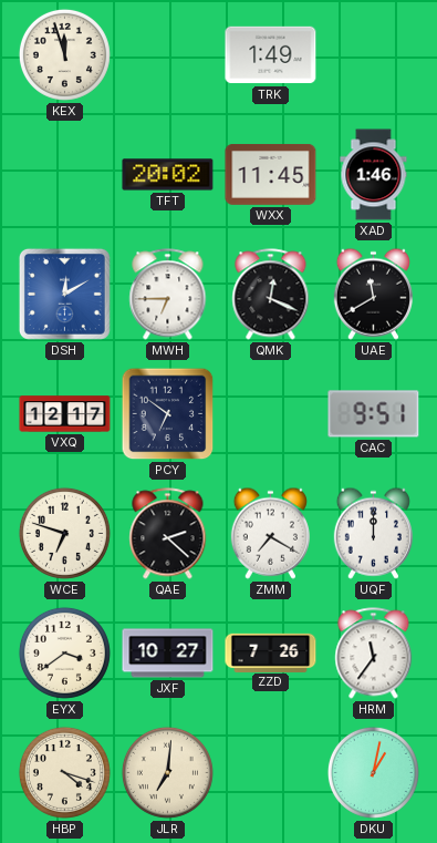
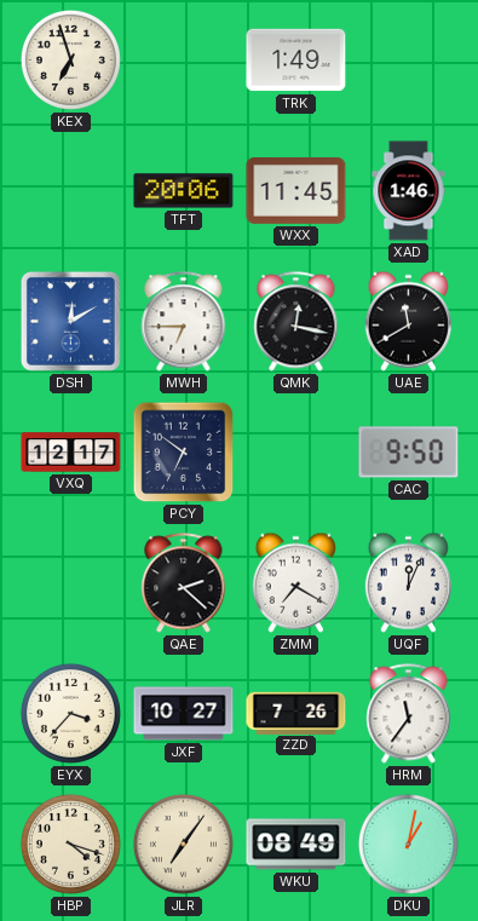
KEX: 11:57 -> 6:57 (70, 59)
TFT: 20:02 -> 20:06 (184, 191)
QMK: 12:19 -> 12:17 (296, 322)
CAC: 9:51 -> 9:50 (409, 453)
WCE: 6:48 -> none (64, 533)
UQF: 12:00 -> 12:04 (408, 582)
EYX: 3:39 -> 3:37 (70, 713)
JLR: 7:01 -> 7:06 (183, 844)
WKU: none -> 08:49 (296, 845)
